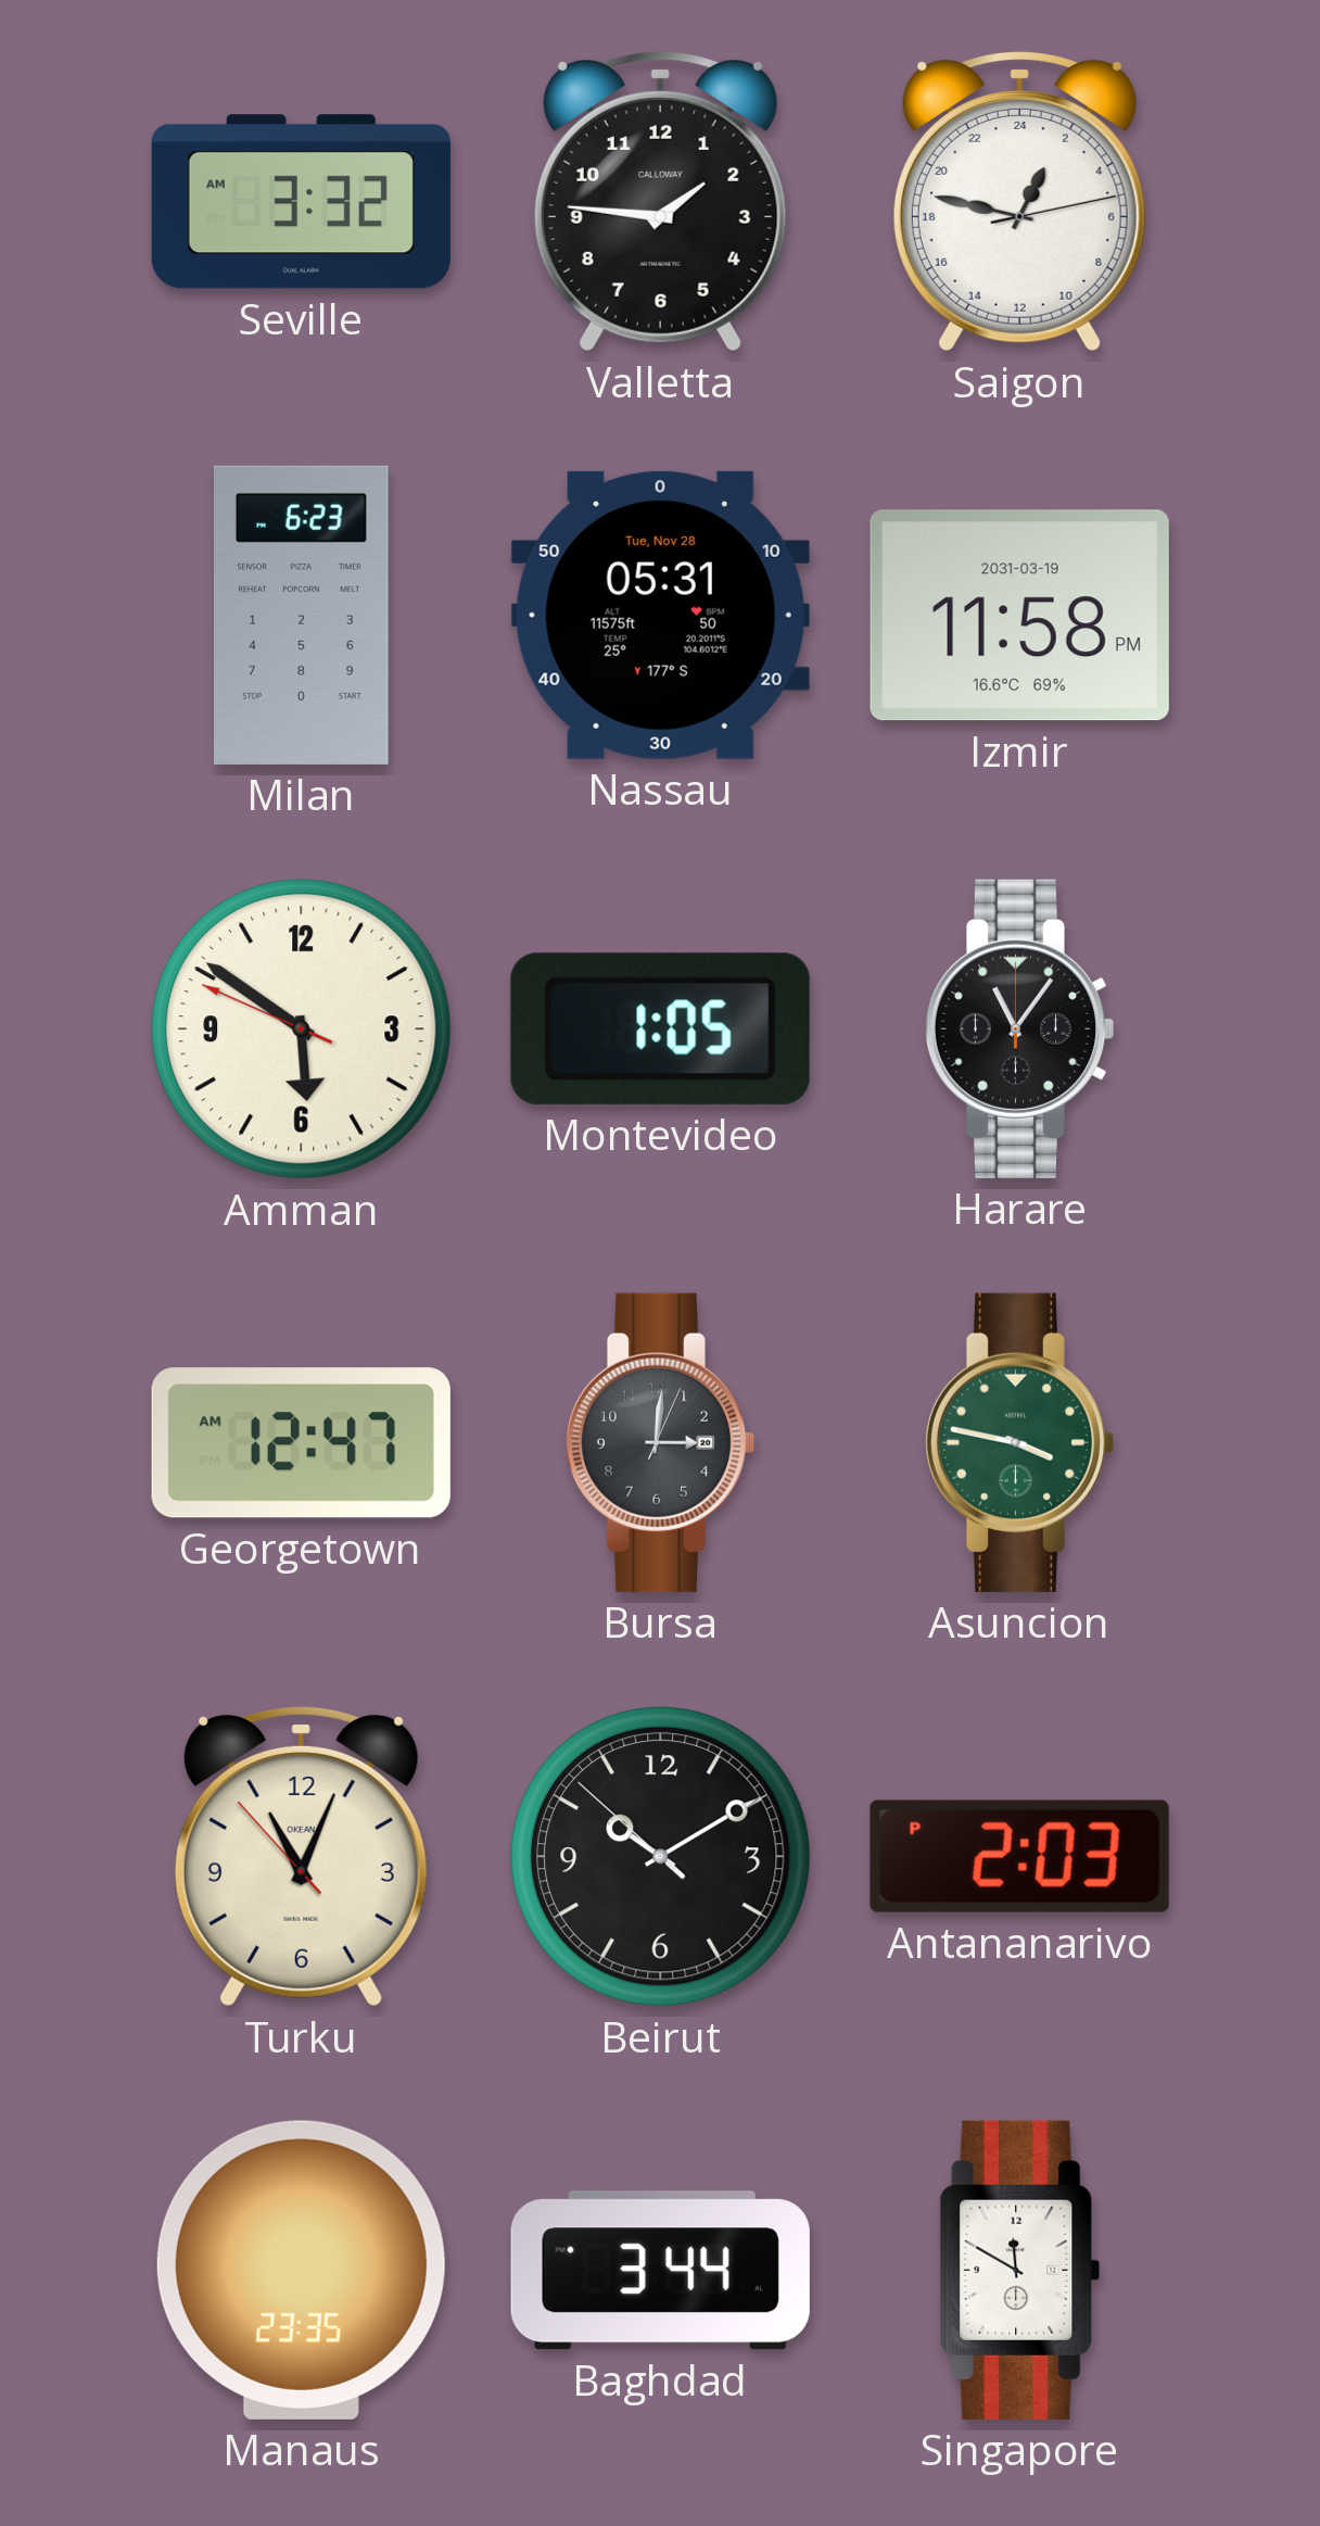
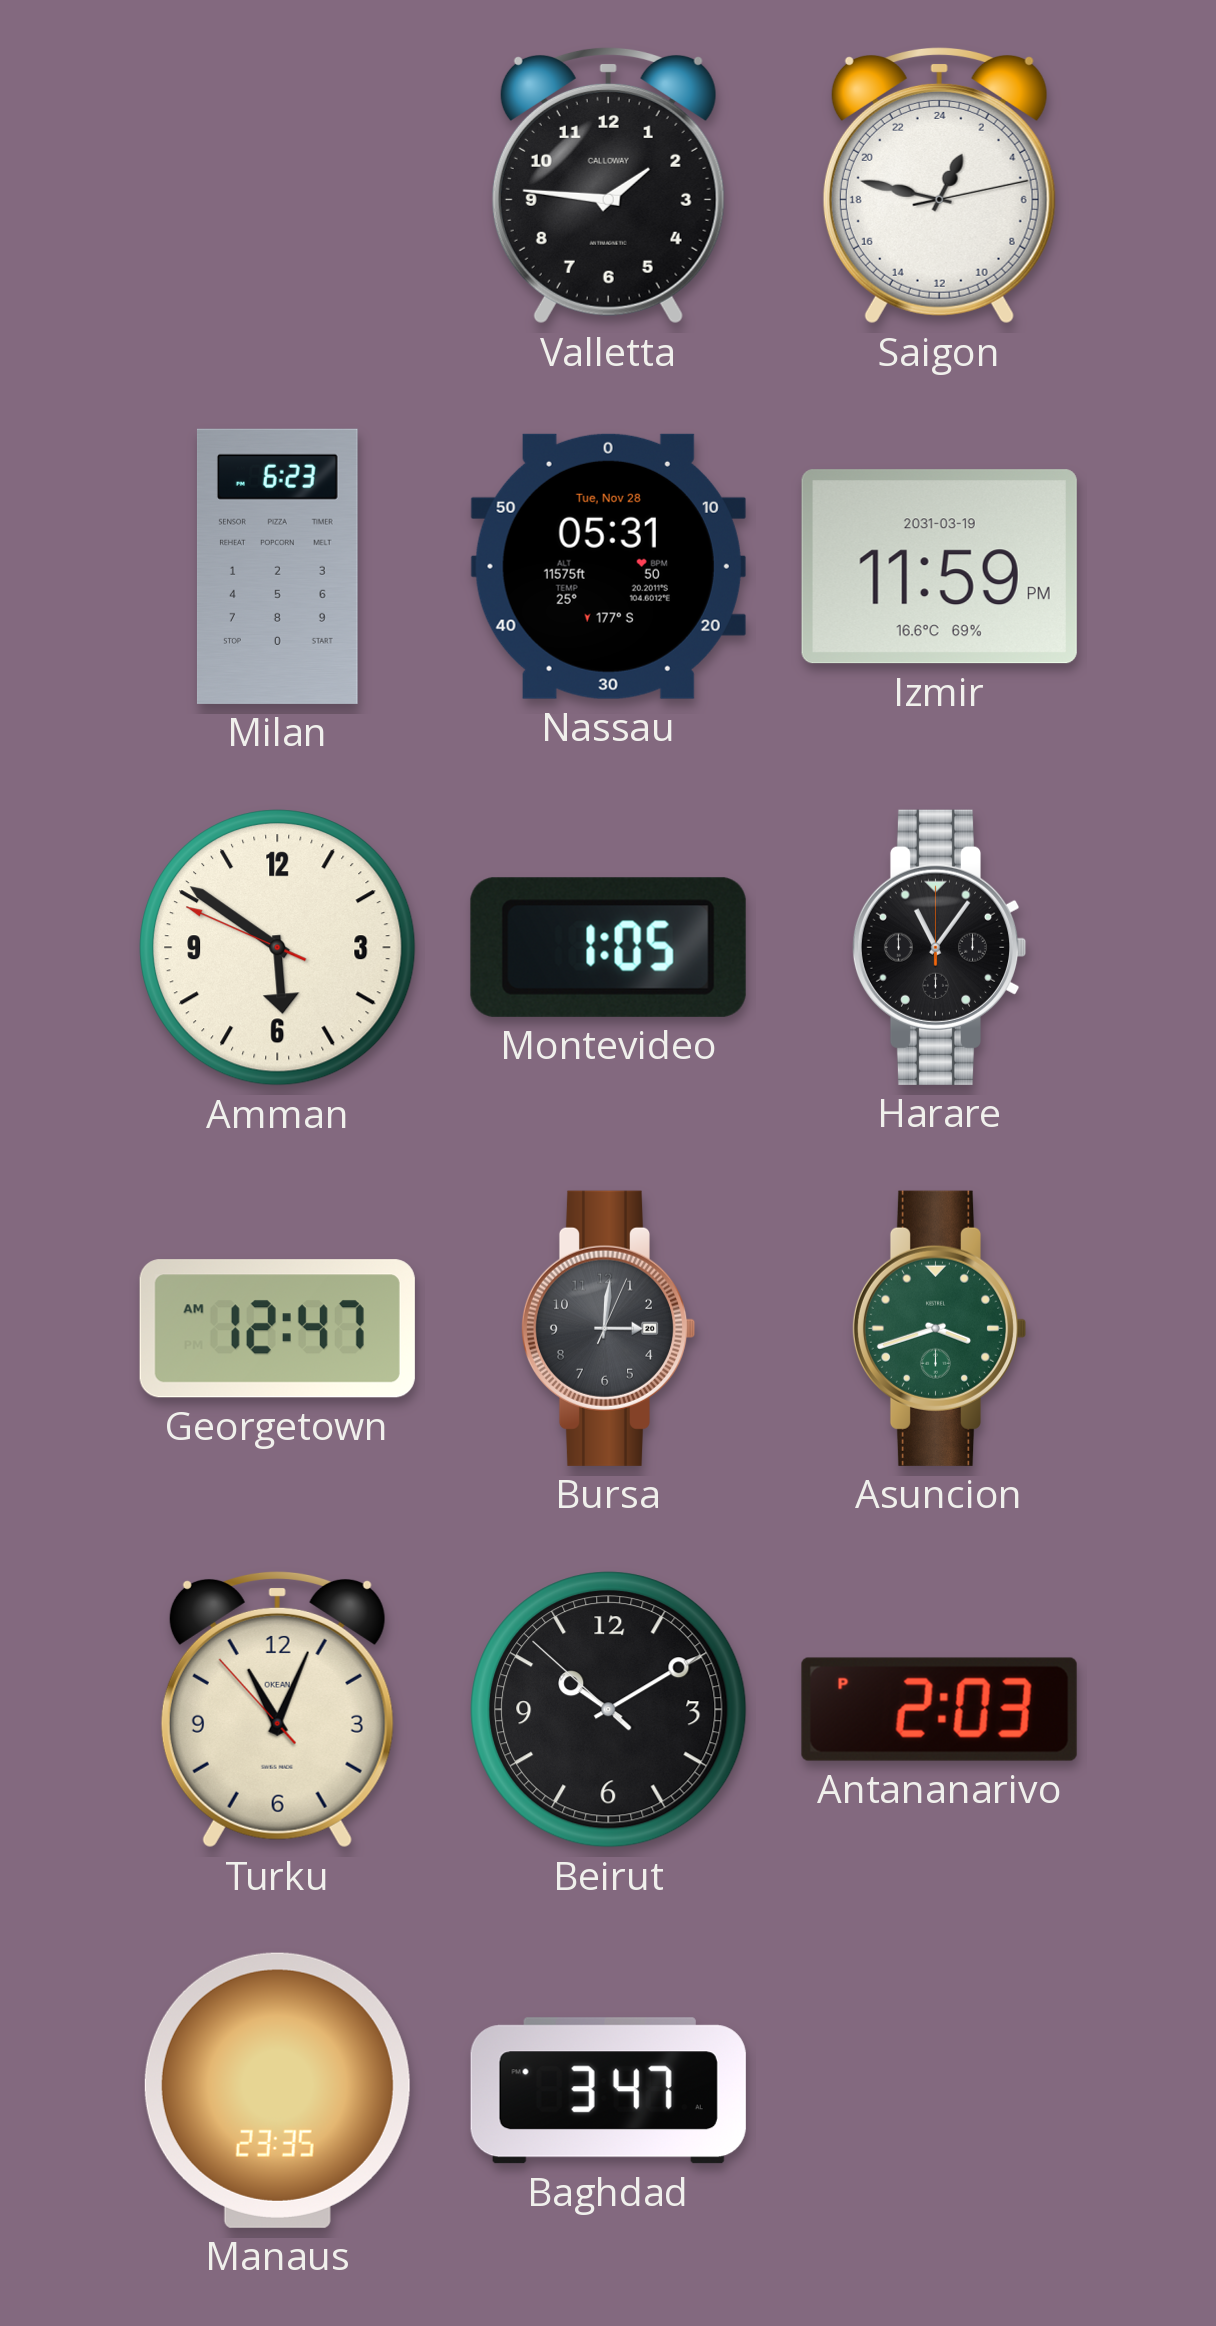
Seville: 3:32 -> none (301, 202)
Izmir: 11:58 -> 11:59 (939, 567)
Asuncion: 3:47 -> 3:42 (939, 1328)
Baghdad: 3:44 -> 3:47 (608, 2091)
Singapore: 11:50 -> none (1020, 2270)
